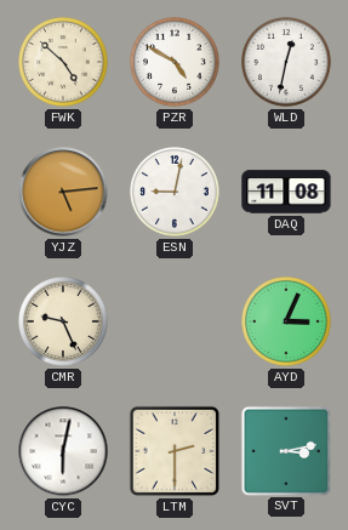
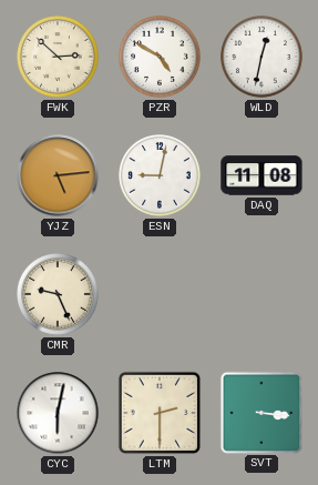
FWK: 4:52 -> 2:52 (59, 58)
AYD: 3:04 -> none (287, 323)
SVT: 3:13 -> 3:16 (260, 412)
